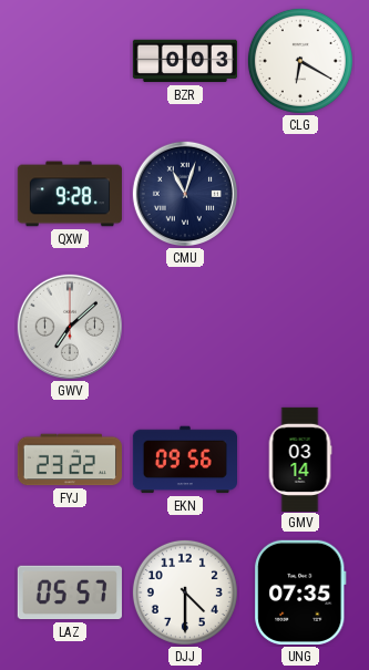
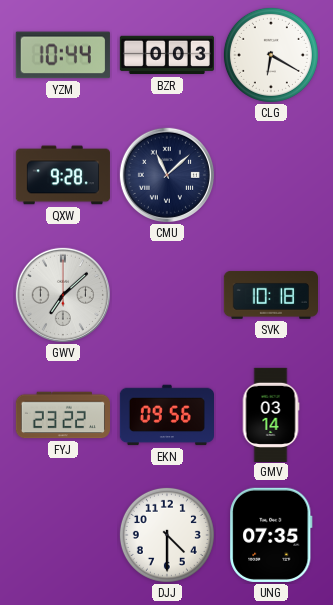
YZM: none -> 10:44 (63, 55)
CMU: 11:03 -> 11:08 (167, 175)
SVK: none -> 10:18 (270, 295)
LAZ: 05:57 -> none (70, 592)
